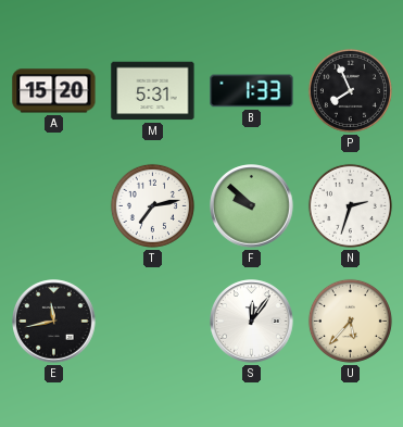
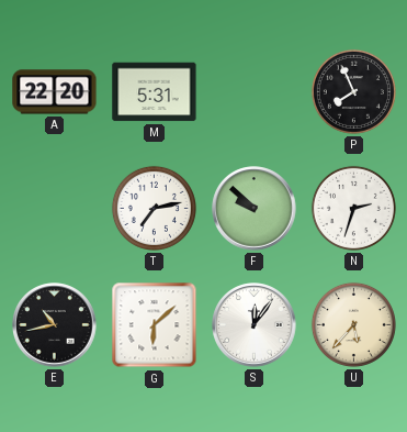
A: 15:20 -> 22:20 (55, 92)
B: 1:33 -> none (252, 91)
E: 11:43 -> 10:43 (55, 325)
G: none -> 6:08 (155, 325)
